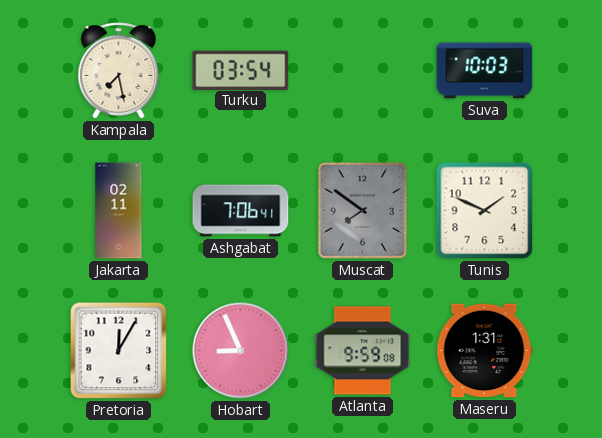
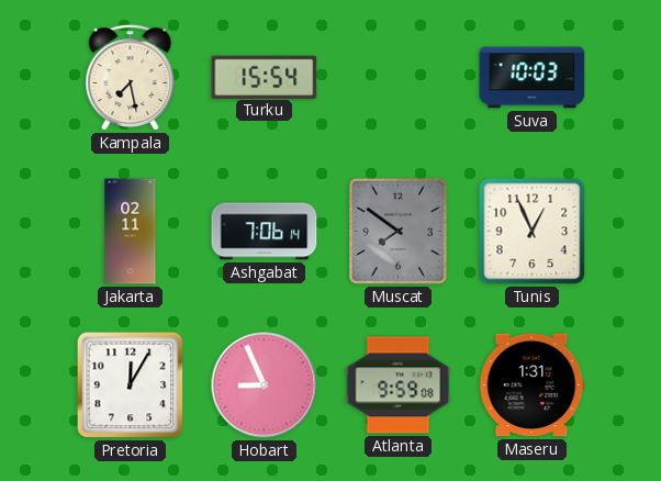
Turku: 03:54 -> 15:54 (265, 77)
Ashgabat: 7:06:41 -> 7:06:14 (265, 232)
Tunis: 1:49 -> 12:56 (533, 232)
